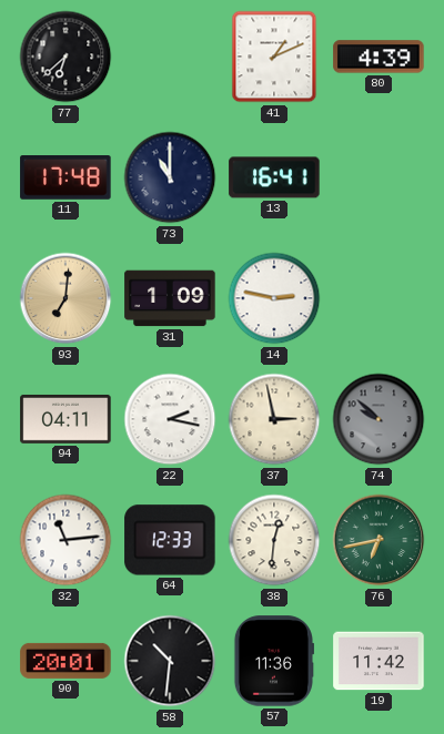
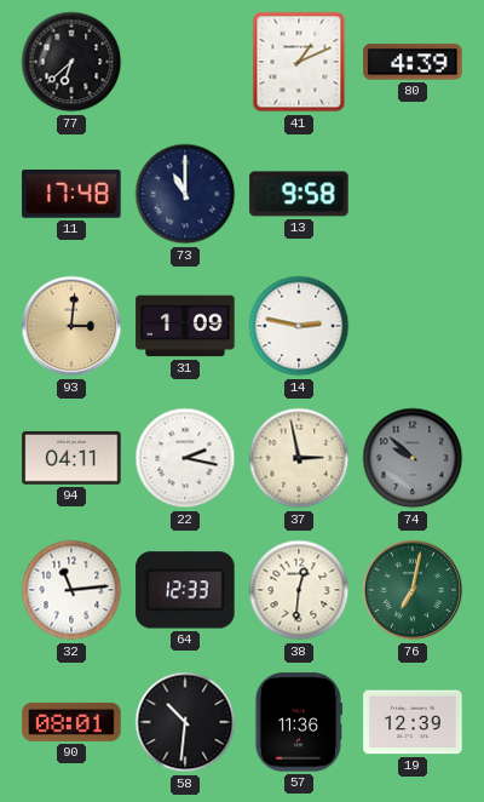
13: 16:41 -> 9:58 (299, 194)
93: 7:01 -> 3:01 (71, 326)
76: 6:43 -> 7:02 (413, 590)
90: 20:01 -> 08:01 (71, 722)
19: 11:42 -> 12:39 (413, 722)
